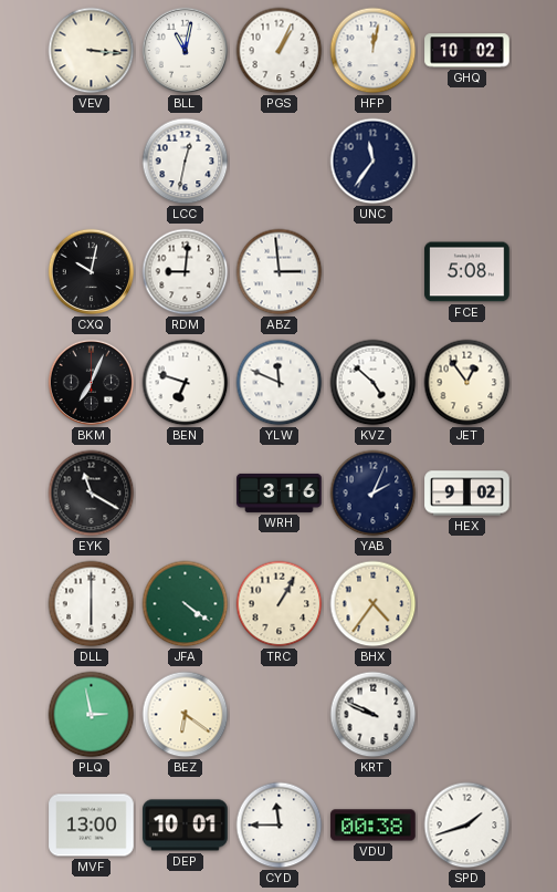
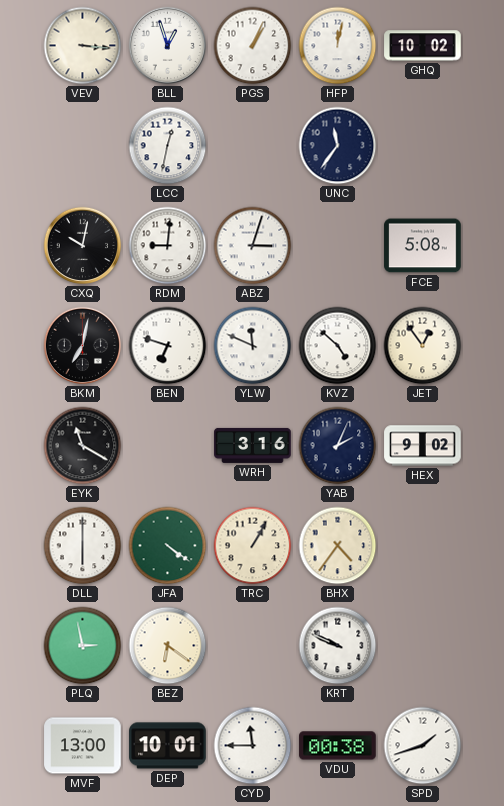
BLL: 11:02 -> 12:57 (168, 46)
ABZ: 2:59 -> 3:03 (253, 246)
BKM: 7:04 -> 7:02 (83, 346)
